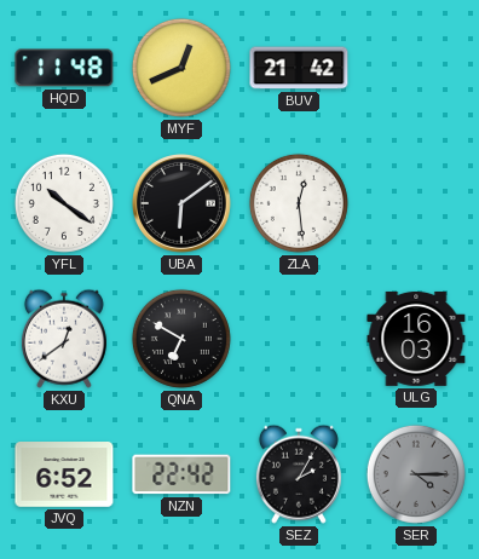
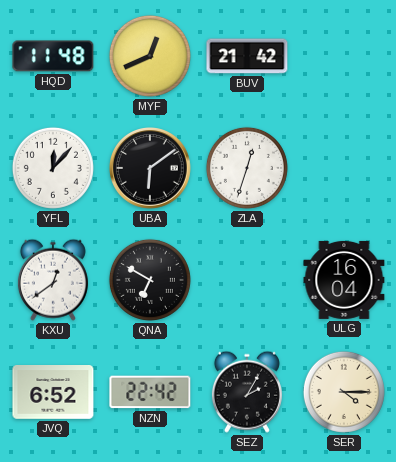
YFL: 10:21 -> 12:07 (53, 168)
ZLA: 12:29 -> 12:33 (247, 168)
ULG: 16:03 -> 16:04 (344, 280)
SER dial: grey -> cream (344, 392)
